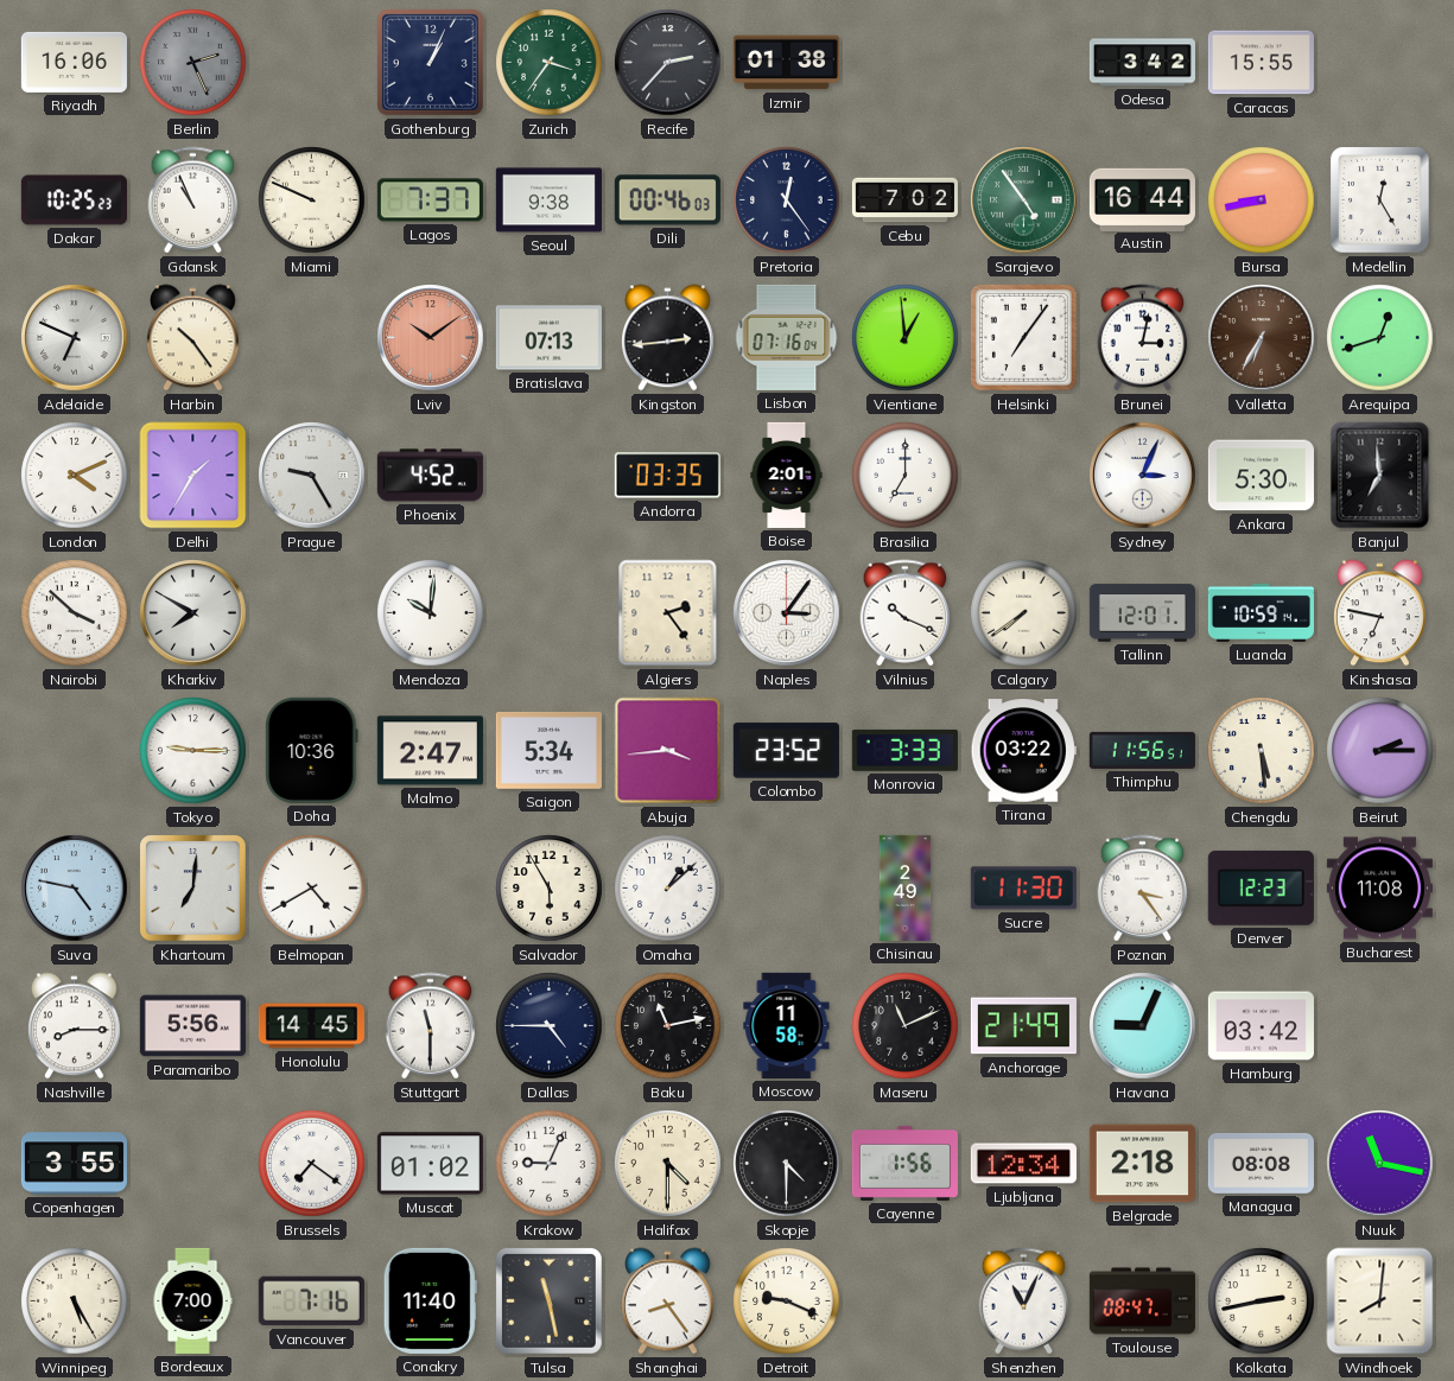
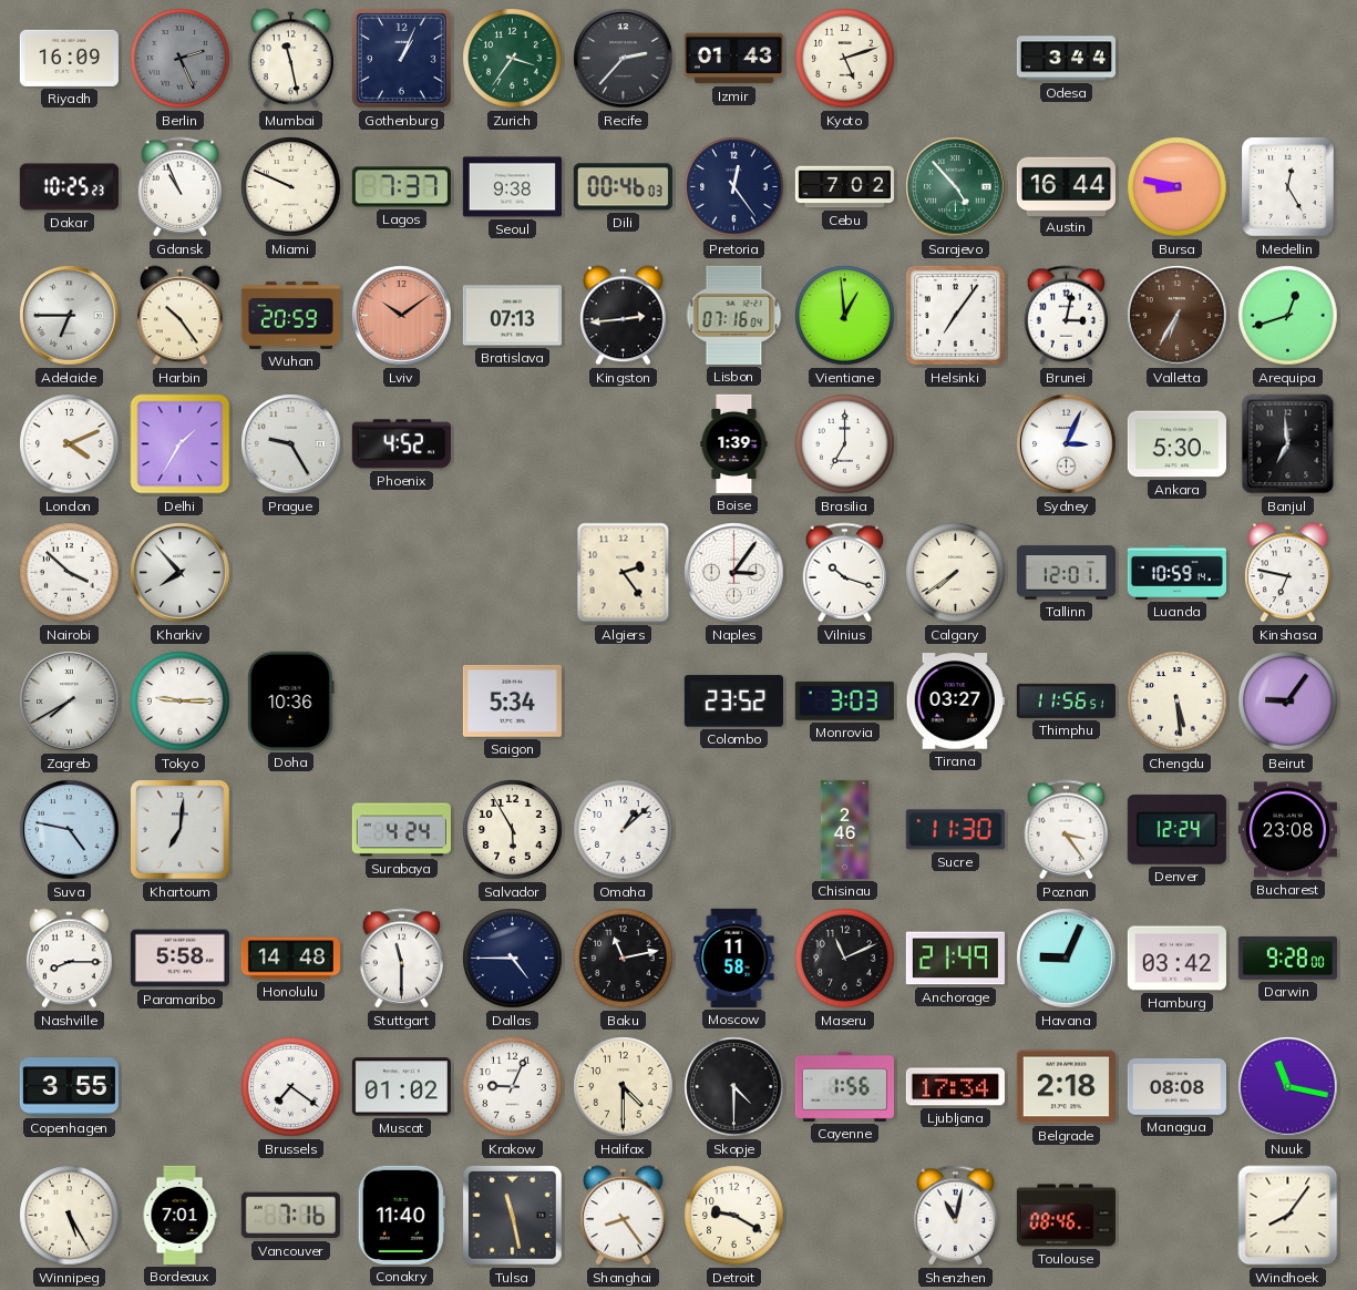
Riyadh: 16:06 -> 16:09 (69, 58)
Mumbai: none -> 11:28 (291, 59)
Izmir: 01:38 -> 01:43 (733, 59)
Kyoto: none -> 5:12 (845, 59)
Odesa: 3:42 -> 3:44 (1066, 59)
Caracas: 15:55 -> none (1261, 63)
Sarajevo: 4:54 -> 4:53 (956, 187)
Bursa: 8:43 -> 8:47 (1178, 187)
Adelaide: 6:49 -> 6:45 (70, 316)
Wuhan: none -> 20:59 (290, 316)
Andorra: 03:35 -> none (667, 476)
Boise: 2:01 -> 1:39 (734, 443)
Kharkiv: 7:50 -> 7:53 (181, 573)
Mendoza: 10:01 -> none (431, 613)
Vilnius: 10:19 -> 10:18 (845, 573)
Zagreb: none -> 7:40 (70, 702)
Malmo: 2:47 -> none (430, 751)
Abuja: 3:44 -> none (668, 751)
Monrovia: 3:33 -> 3:03 (844, 700)
Tirana: 03:22 -> 03:27 (955, 702)
Beirut: 2:15 -> 9:06 (1288, 702)
Belmopan: 4:40 -> none (312, 889)
Surabaya: none -> 4:24 (401, 830)
Chisinau: 2:49 -> 2:46 (845, 829)
Denver: 12:23 -> 12:24 (1176, 829)
Bucharest: 11:08 -> 23:08 (1287, 830)
Paramaribo: 5:56 -> 5:58 (179, 959)
Honolulu: 14:45 -> 14:48 (290, 959)
Darwin: none -> 9:28 (1287, 958)
Ljubljana: 12:34 -> 17:34 (955, 1087)
Bordeaux: 7:00 -> 7:01 (179, 1215)
Detroit: 9:19 -> 9:20 (734, 1216)
Shenzhen: 11:04 -> 11:02 (956, 1216)
Toulouse: 08:47 -> 08:46 (1066, 1216)
Kolkata: 2:43 -> none (1262, 1302)
Windhoek: 8:01 -> 8:06 (1288, 1216)
